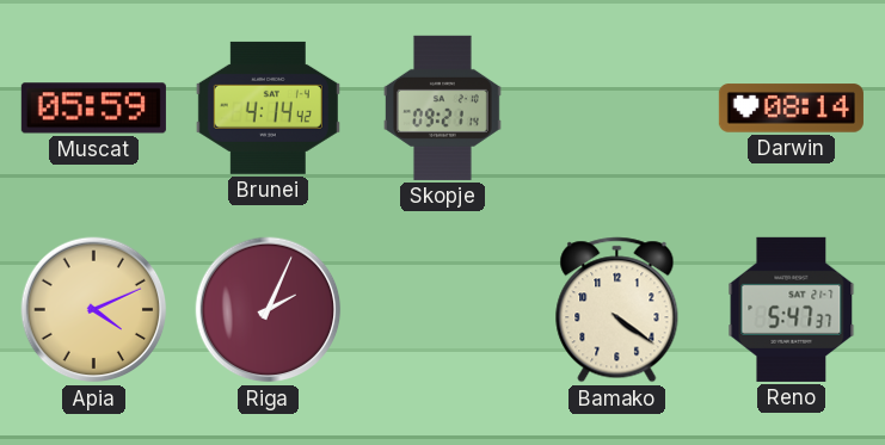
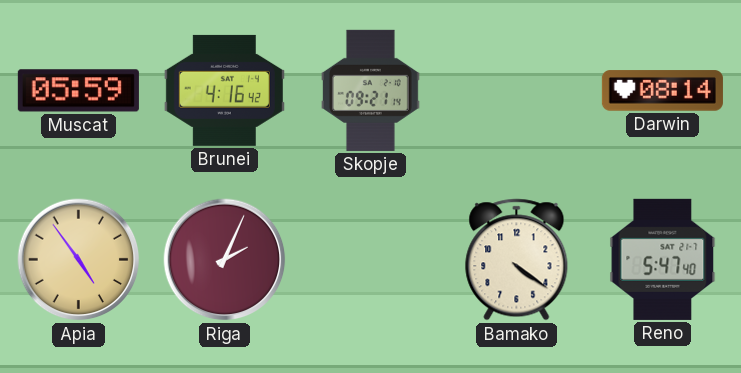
Brunei: 4:14 -> 4:16 (224, 90)
Apia: 4:11 -> 4:54 (79, 260)
Reno: 5:47:37 -> 5:47:40 (663, 259)
